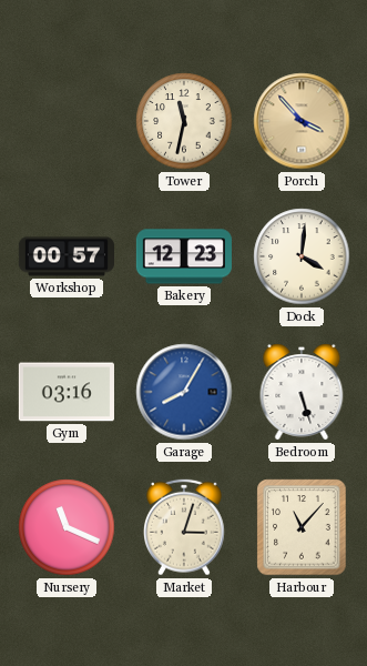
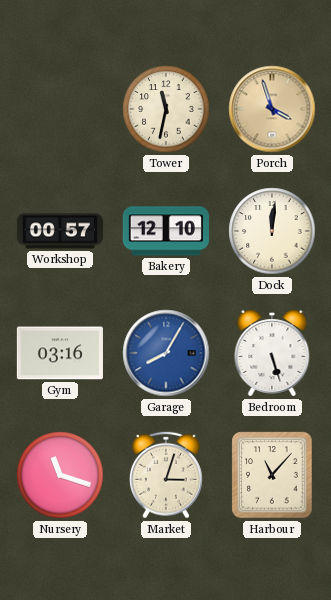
Porch: 3:53 -> 3:57 (272, 109)
Bakery: 12:23 -> 12:10 (166, 231)
Dock: 4:01 -> 12:01 (272, 231)
Nursery: 11:19 -> 11:18 (60, 475)
